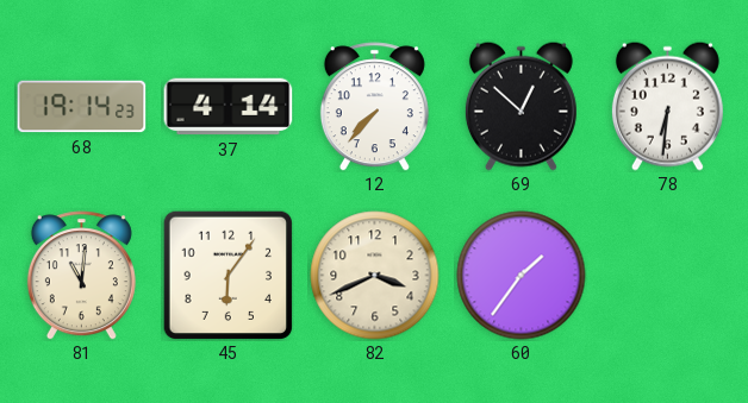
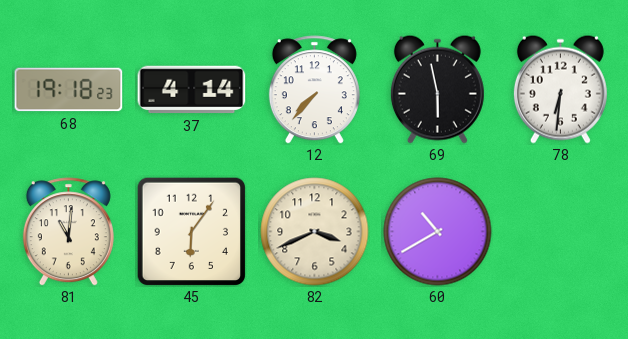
68: 19:14 -> 19:18 (69, 90)
69: 12:52 -> 5:58 (437, 89)
60: 1:36 -> 10:40 (438, 232)
